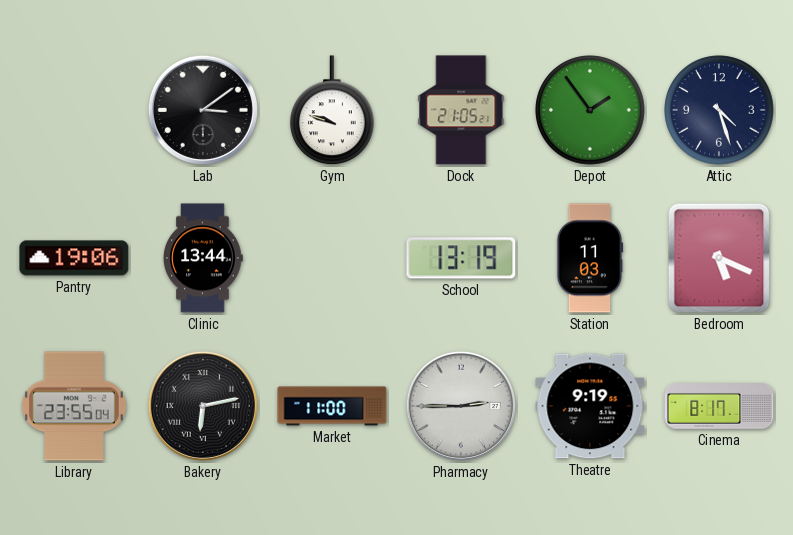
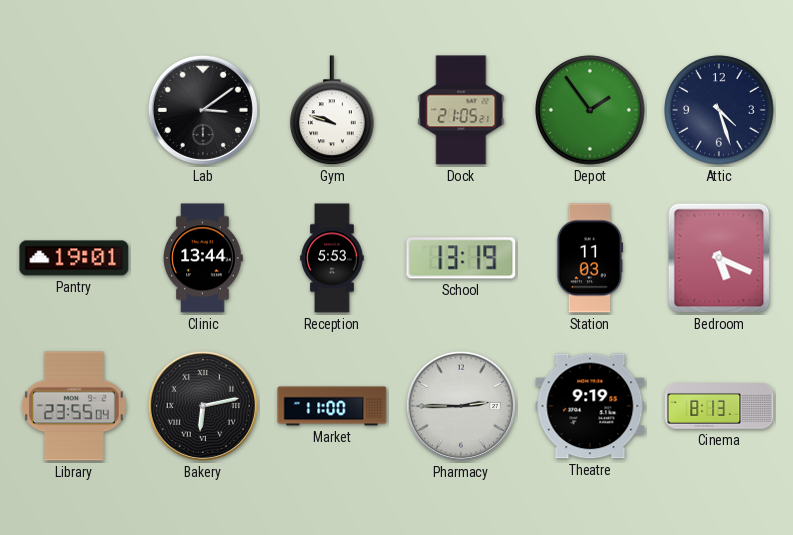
Pantry: 19:06 -> 19:01 (74, 258)
Reception: none -> 5:53 (332, 258)
Cinema: 8:17 -> 8:13 (719, 407)
